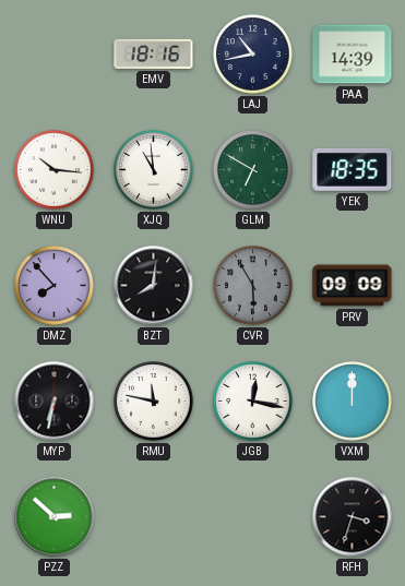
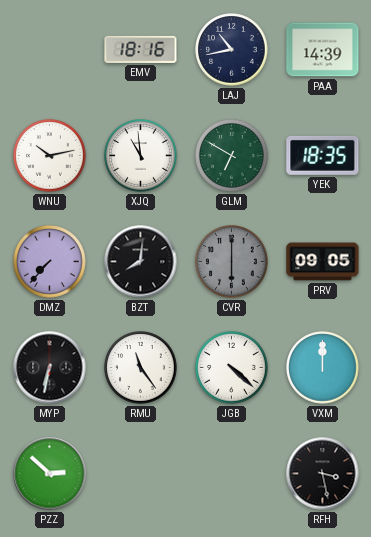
WNU: 10:16 -> 10:13 (50, 156)
DMZ: 7:53 -> 7:37 (50, 262)
CVR: 5:55 -> 6:00 (232, 262)
PRV: 09:09 -> 09:05 (323, 262)
RMU: 11:47 -> 11:24 (141, 368)
JGB: 12:17 -> 4:22 (232, 368)
RFH: 3:33 -> 3:28 (323, 474)
